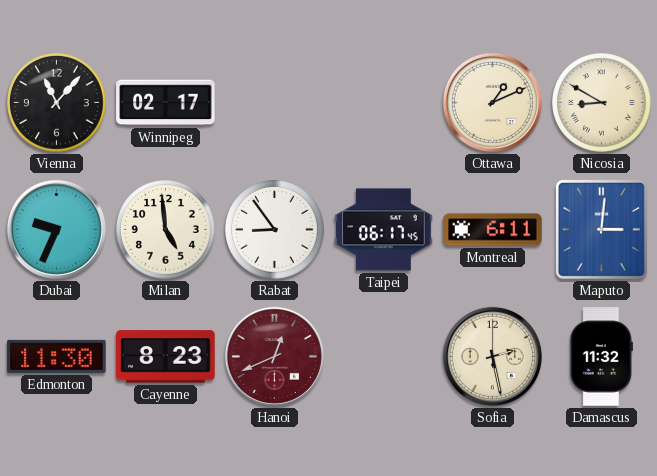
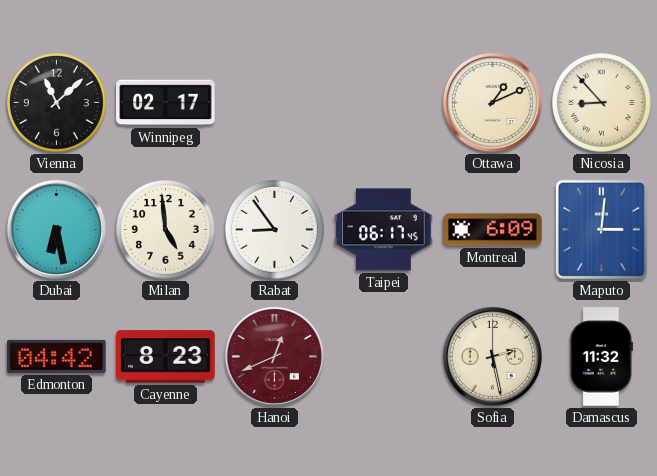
Vienna: 11:07 -> 11:08 (57, 103)
Nicosia: 8:50 -> 8:53 (602, 103)
Dubai: 9:34 -> 6:28 (56, 229)
Montreal: 6:11 -> 6:09 (493, 230)
Edmonton: 11:30 -> 04:42 (57, 356)
